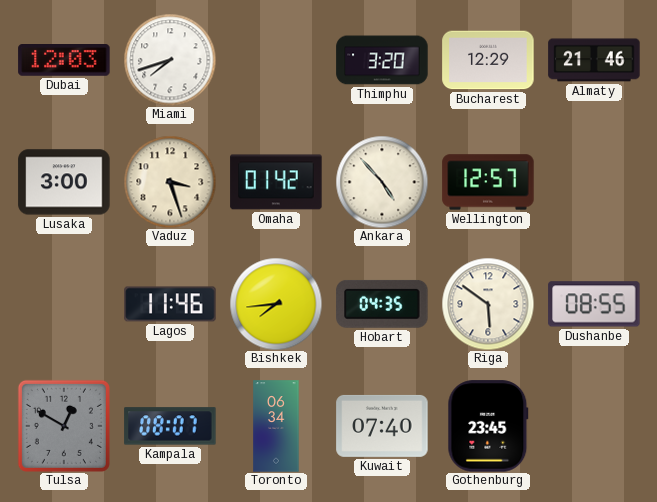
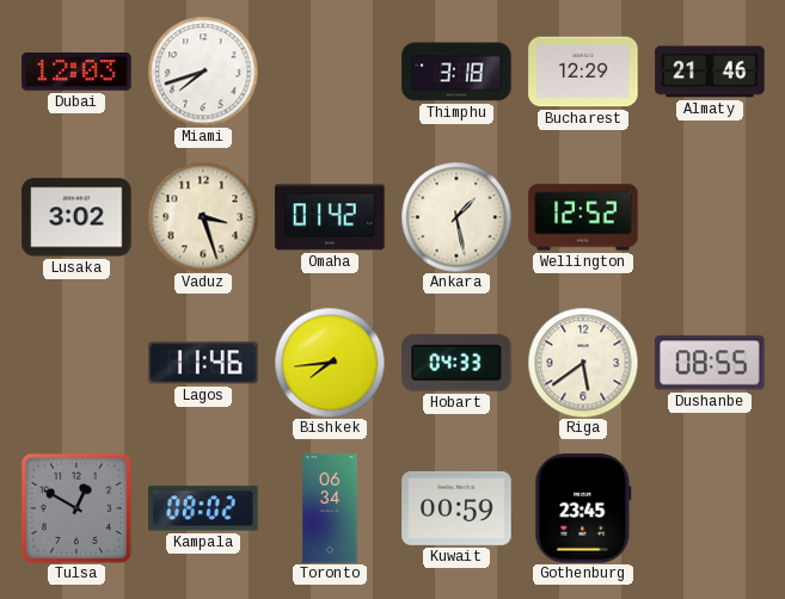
Thimphu: 3:20 -> 3:18 (456, 72)
Lusaka: 3:00 -> 3:02 (76, 217)
Ankara: 4:53 -> 1:28 (456, 217)
Wellington: 12:57 -> 12:52 (583, 217)
Hobart: 04:35 -> 04:33 (456, 363)
Riga: 5:51 -> 5:39 (583, 363)
Kampala: 08:07 -> 08:02 (203, 508)
Kuwait: 07:40 -> 00:59 (456, 508)
